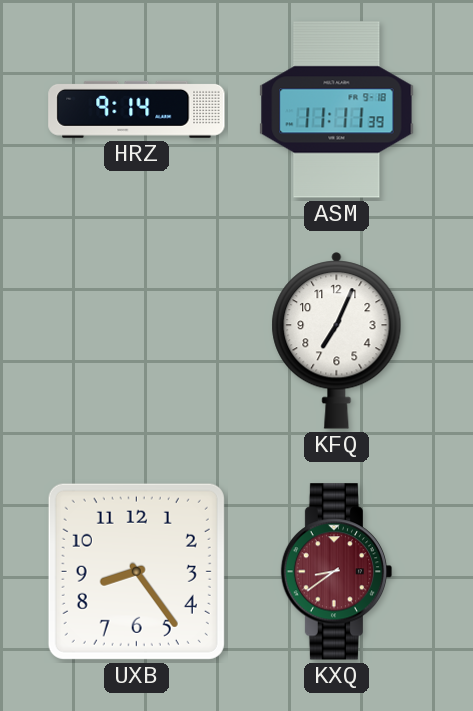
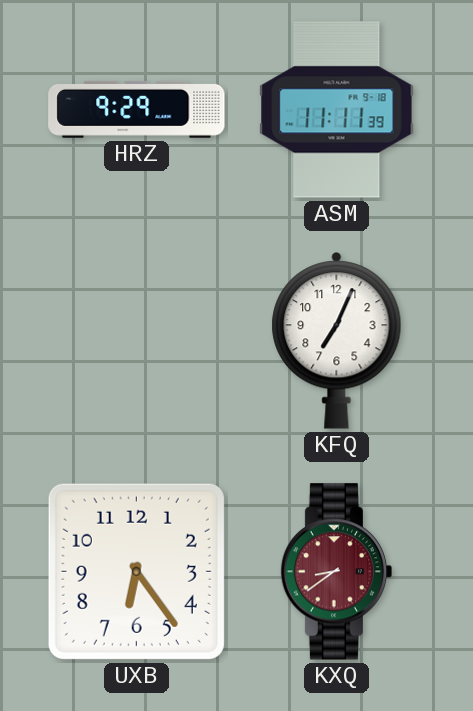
HRZ: 9:14 -> 9:29 (137, 109)
UXB: 8:24 -> 6:24 (136, 571)
